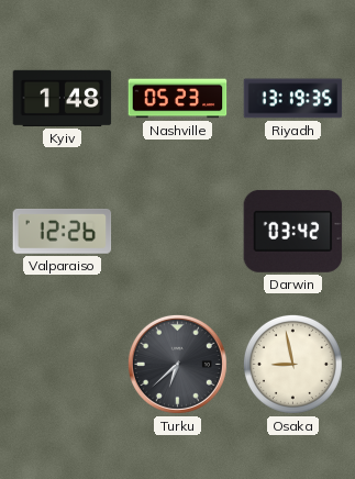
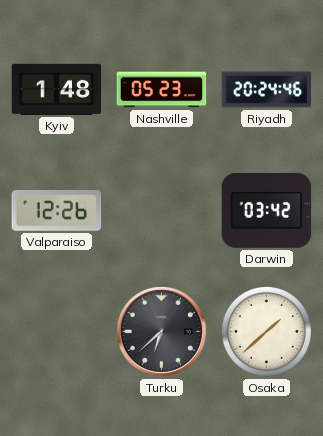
Riyadh: 13:19 -> 20:24 (267, 90)
Osaka: 8:58 -> 1:38 (266, 331)
